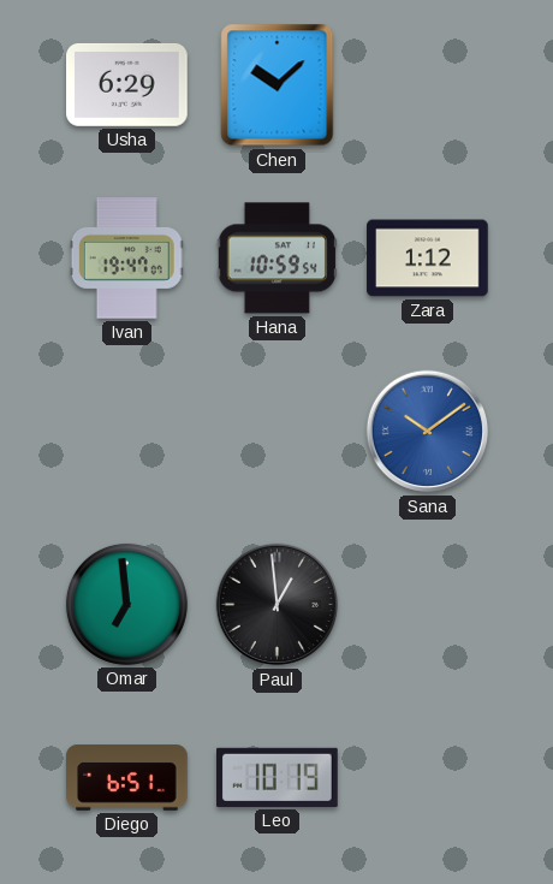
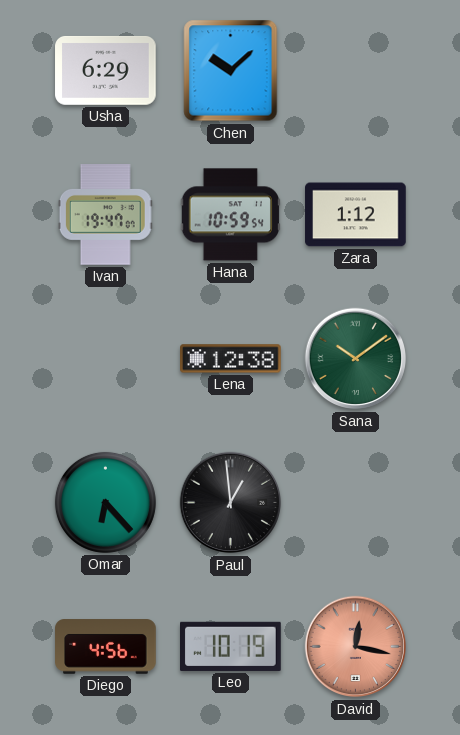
Lena: none -> 12:38 (231, 359)
Sana dial: blue -> green (356, 359)
Omar: 6:59 -> 6:23 (105, 502)
Diego: 6:51 -> 4:56 (106, 647)
David: none -> 12:17 (356, 647)
